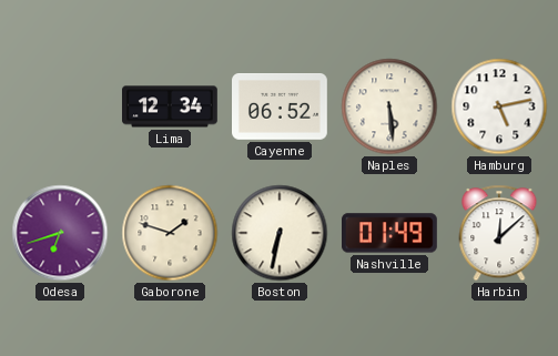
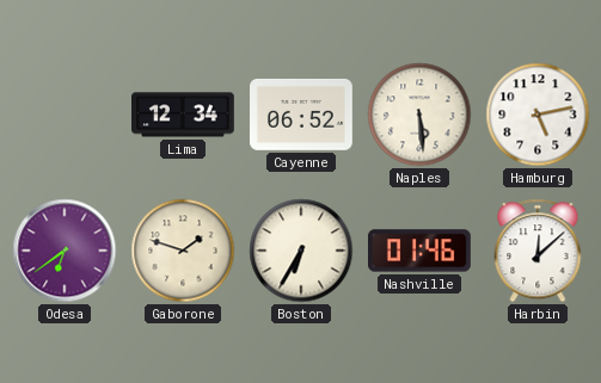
Odesa: 6:42 -> 6:39 (65, 251)
Boston: 6:32 -> 6:35 (301, 251)
Nashville: 01:49 -> 01:46 (421, 251)
